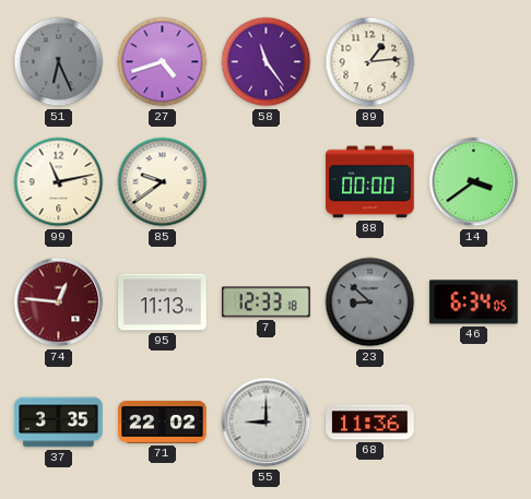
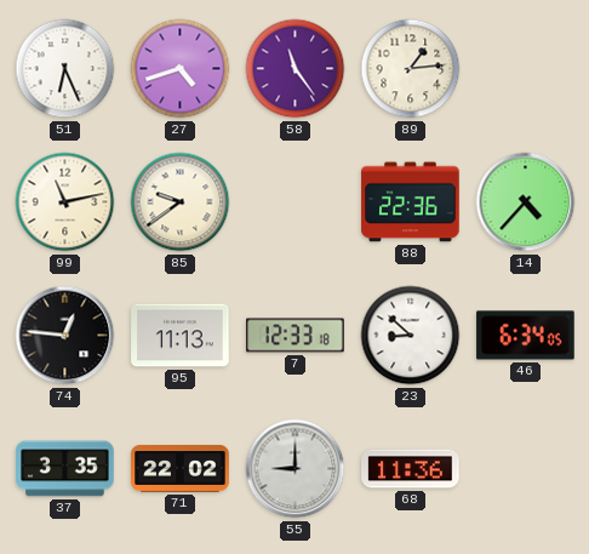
51 dial: grey -> white (65, 69)
88: 00:00 -> 22:36 (411, 202)
14: 3:39 -> 4:37 (526, 202)
74 dial: burgundy -> black (65, 336)
23 dial: grey -> white (411, 336)
